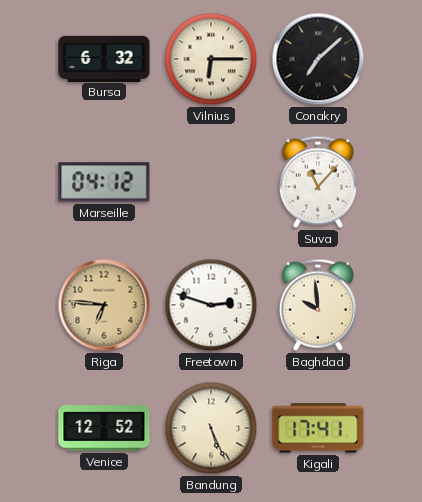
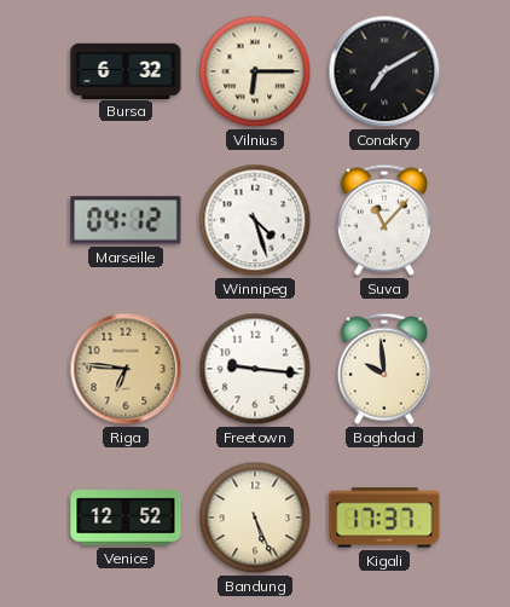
Conakry: 7:08 -> 7:10 (384, 71)
Winnipeg: none -> 4:27 (255, 220)
Freetown: 2:48 -> 9:16 (255, 369)
Kigali: 17:41 -> 17:37 (384, 518)
